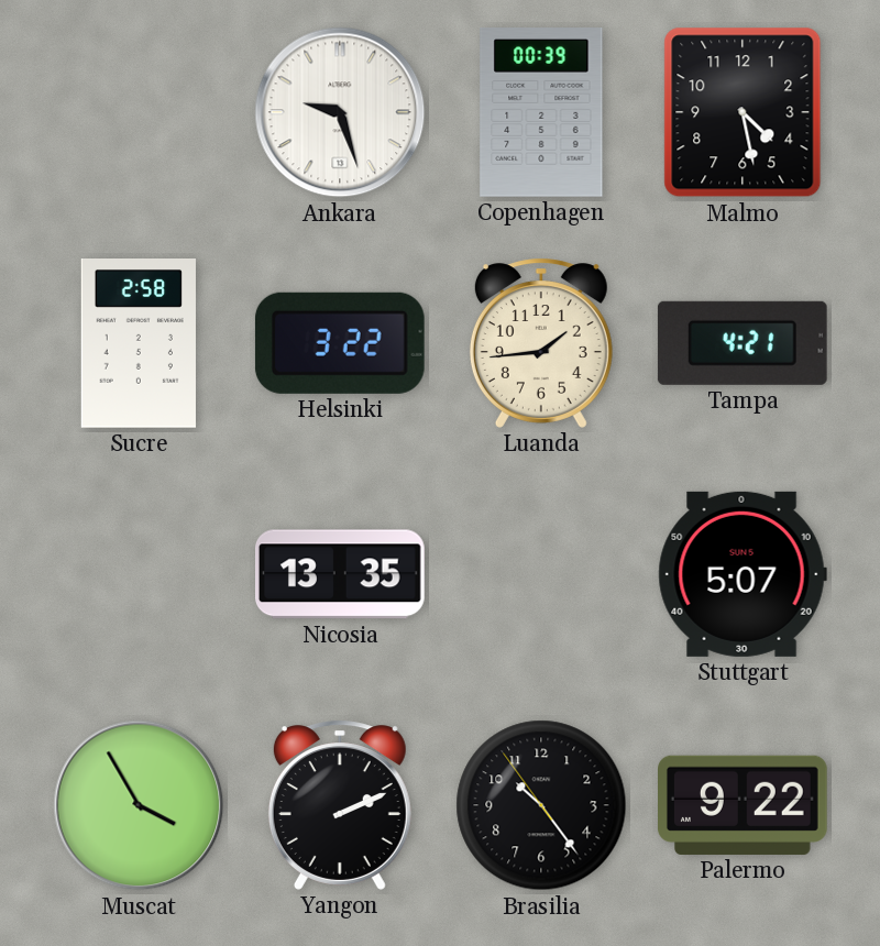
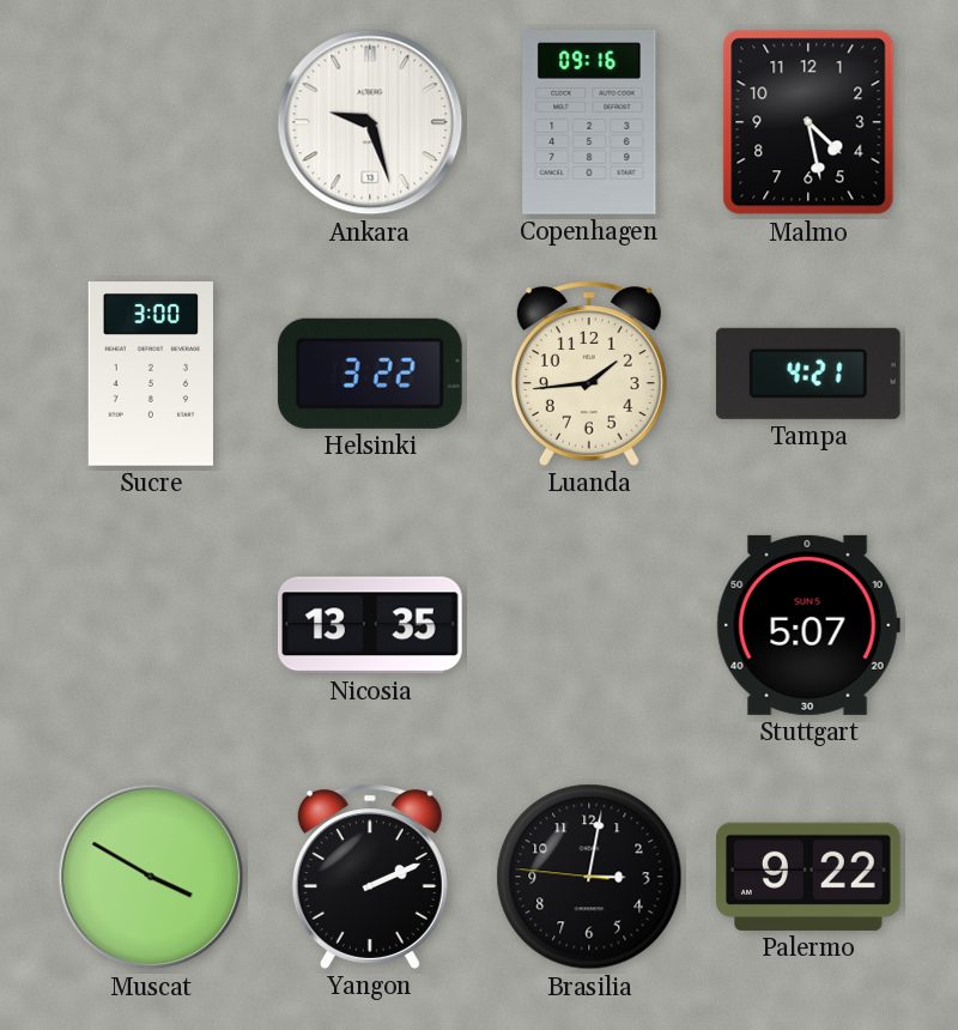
Copenhagen: 00:39 -> 09:16 (589, 123)
Sucre: 2:58 -> 3:00 (151, 375)
Muscat: 3:55 -> 3:50 (151, 877)
Brasilia: 10:23 -> 3:01 (589, 877)
